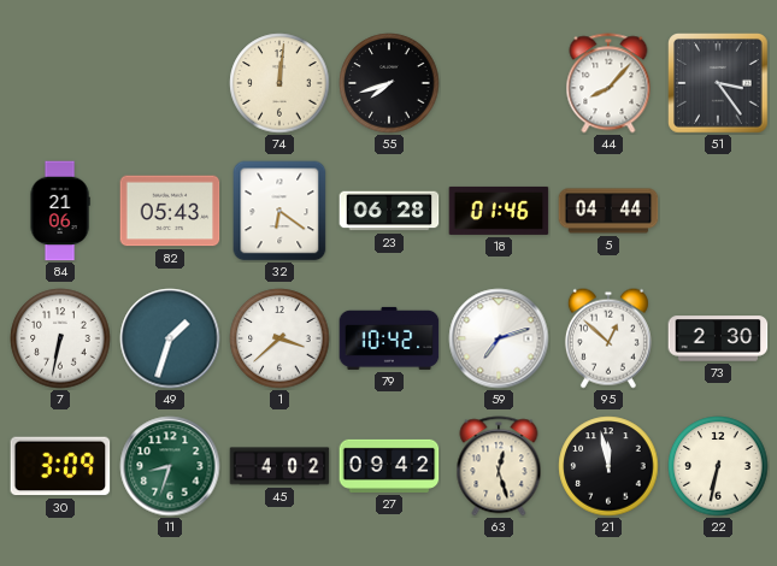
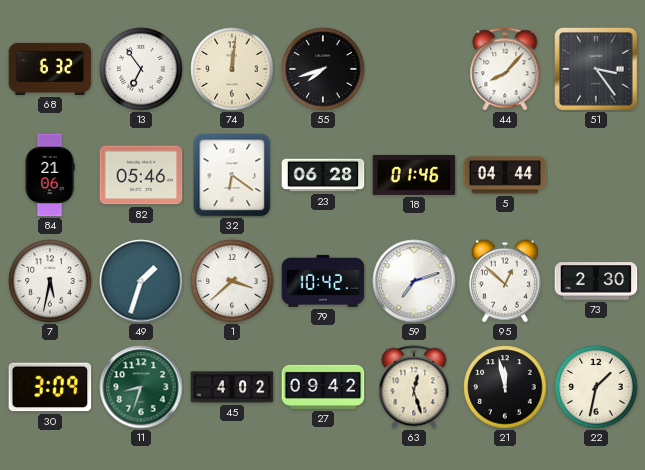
68: none -> 6:32 (50, 69)
13: none -> 6:54 (141, 69)
82: 05:43 -> 05:46 (141, 175)
7: 6:32 -> 5:32 (50, 281)
22: 6:32 -> 1:32 (596, 387)
